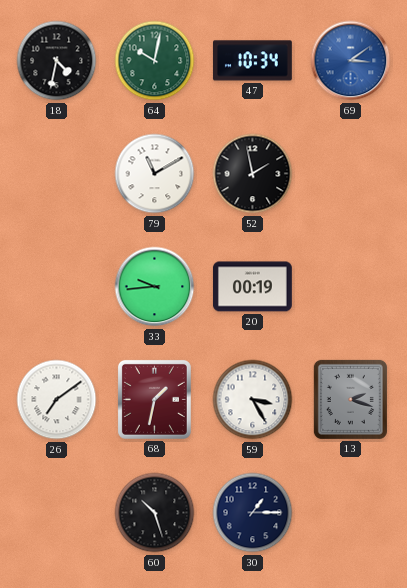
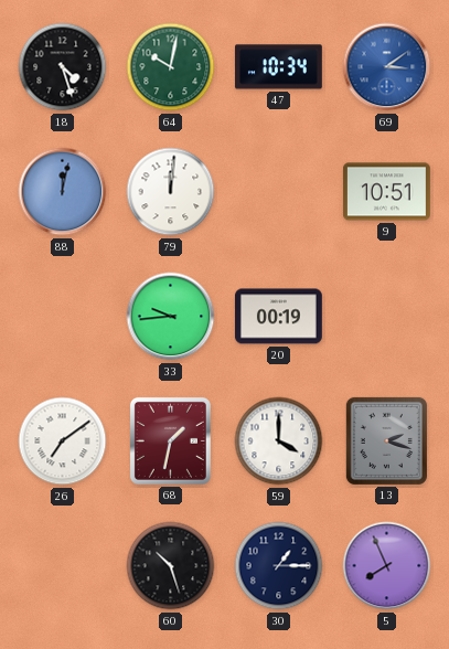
18: 4:32 -> 4:27 (63, 67)
88: none -> 12:02 (63, 192)
79: 11:10 -> 12:01 (171, 192)
52: 1:58 -> none (253, 174)
9: none -> 10:51 (386, 192)
59: 3:25 -> 4:00 (279, 441)
5: none -> 7:56 (387, 566)
